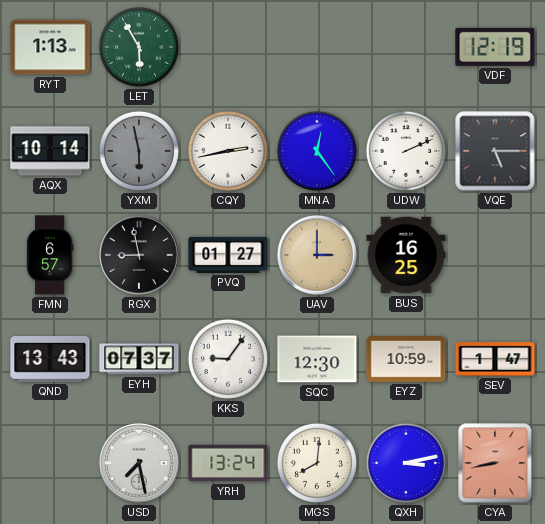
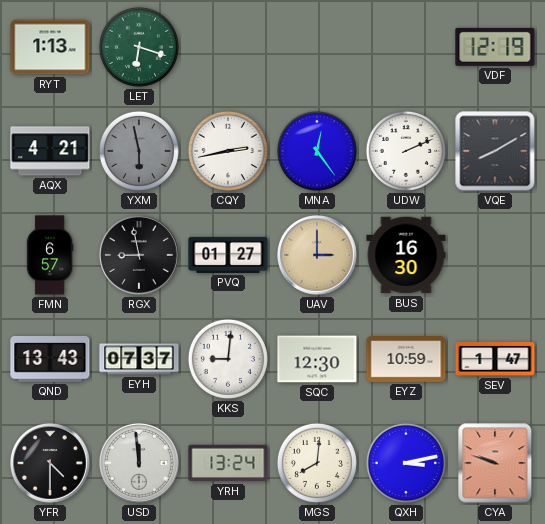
LET: 5:55 -> 6:18 (139, 47)
AQX: 10:14 -> 4:21 (50, 151)
VQE: 5:15 -> 8:10 (495, 151)
BUS: 16:25 -> 16:30 (406, 255)
KKS: 9:06 -> 9:01 (228, 359)
YFR: none -> 4:30 (51, 464)
USD: 7:28 -> 11:59 (140, 464)
CYA: 8:43 -> 9:48 (495, 463)
